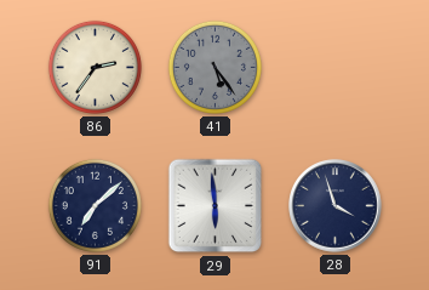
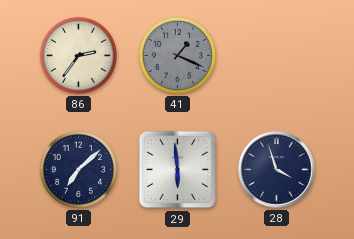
41: 5:24 -> 1:19 (177, 55)
